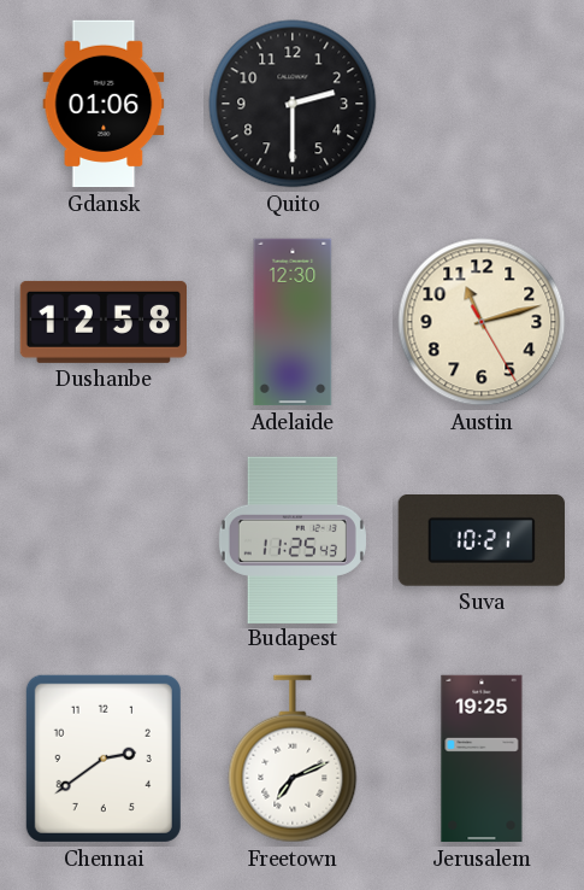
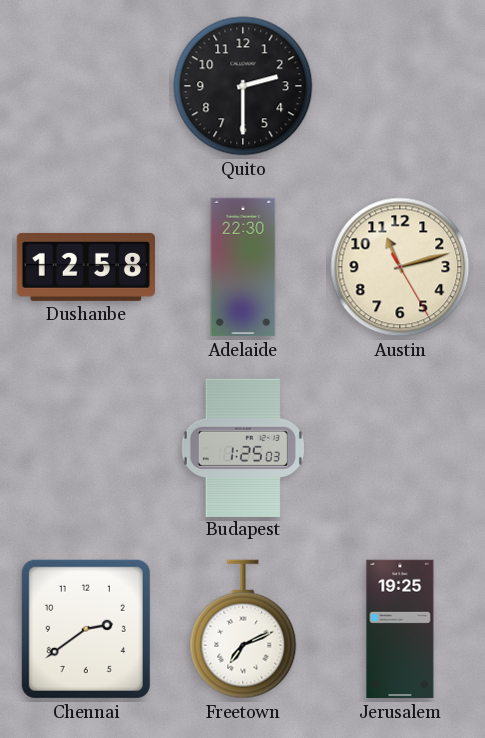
Gdansk: 01:06 -> none (104, 104)
Adelaide: 12:30 -> 22:30 (243, 267)
Budapest: 11:25 -> 1:25 (243, 447)
Suva: 10:21 -> none (482, 541)
